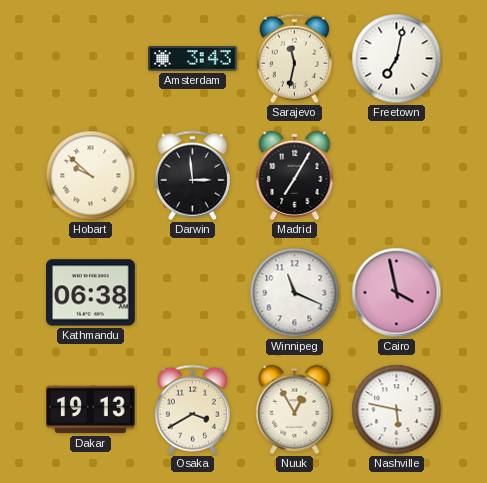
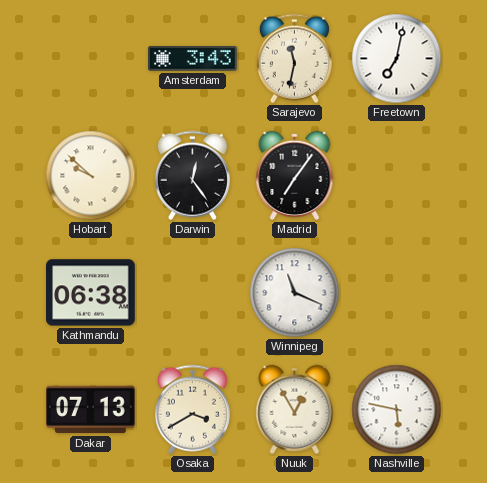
Darwin: 2:59 -> 12:24 (192, 176)
Madrid: 7:05 -> 7:06 (295, 175)
Cairo: 3:58 -> none (397, 293)
Dakar: 19:13 -> 07:13 (91, 410)
